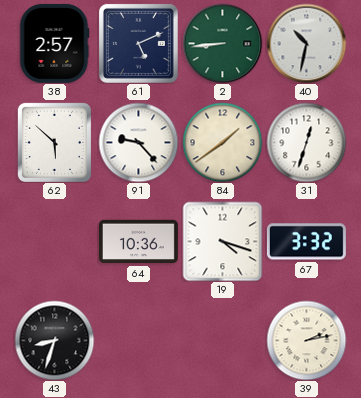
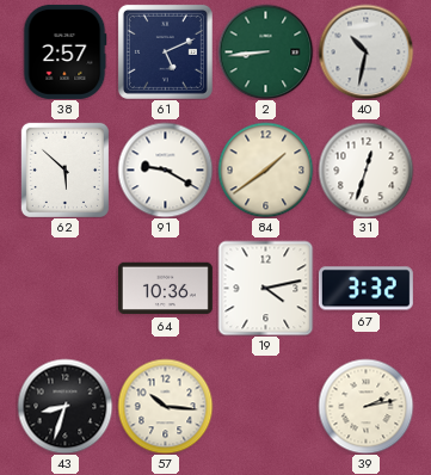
91: 9:23 -> 9:20 (165, 169)
19: 4:18 -> 4:13 (265, 288)
57: none -> 10:16 (165, 406)
